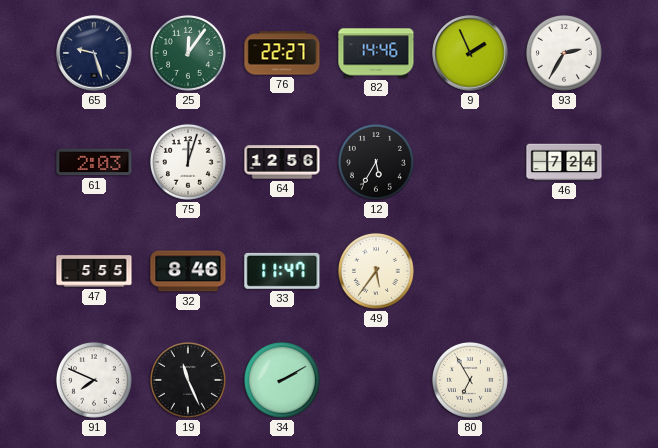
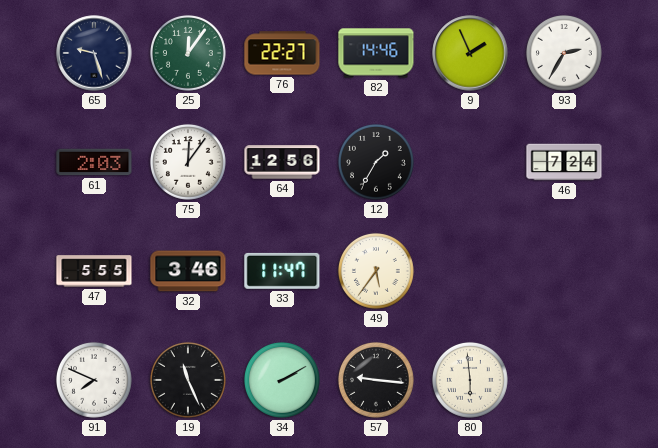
75: 12:03 -> 12:06 (188, 162)
12: 5:35 -> 1:35 (376, 162)
32: 8:46 -> 3:46 (188, 271)
57: none -> 9:16 (376, 380)
80: 6:55 -> 5:59 (470, 380)
